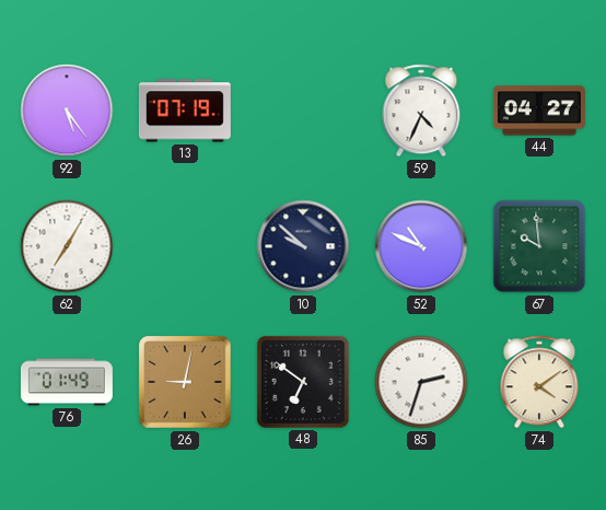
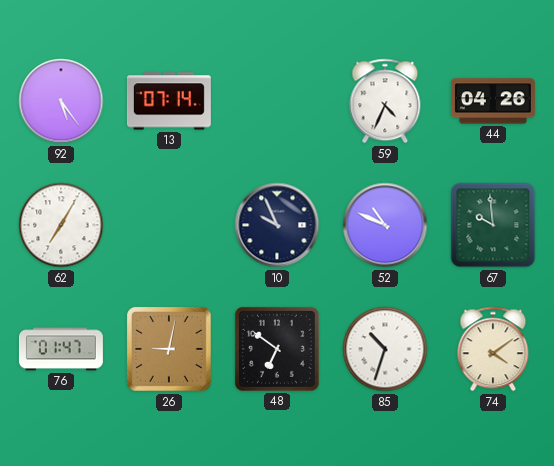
13: 07:19 -> 07:14 (169, 101)
44: 04:27 -> 04:26 (493, 101)
10: 9:52 -> 9:56 (277, 225)
76: 01:49 -> 01:47 (61, 349)
85: 2:33 -> 10:33 (385, 349)
